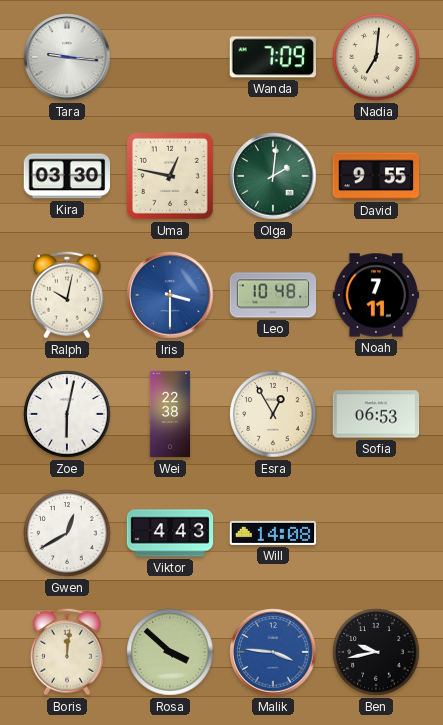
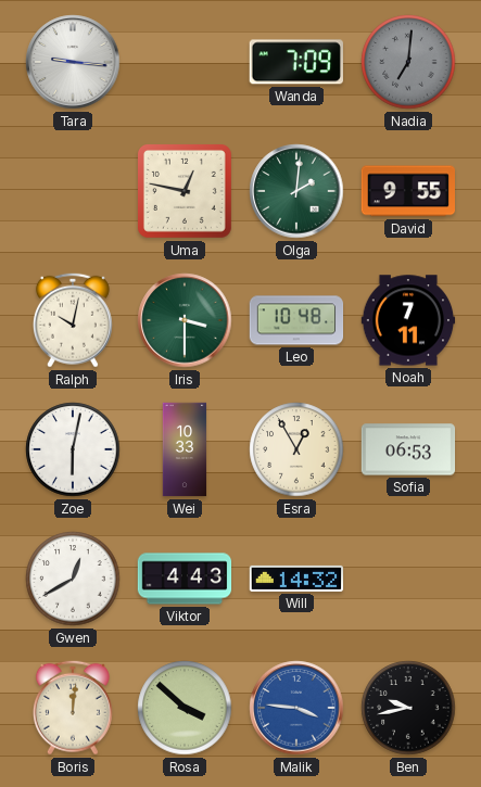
Nadia dial: cream -> grey (408, 62)
Kira: 03:30 -> none (66, 176)
Iris dial: blue -> green (185, 320)
Wei: 22:38 -> 10:33 (185, 449)
Will: 14:08 -> 14:32 (296, 579)
